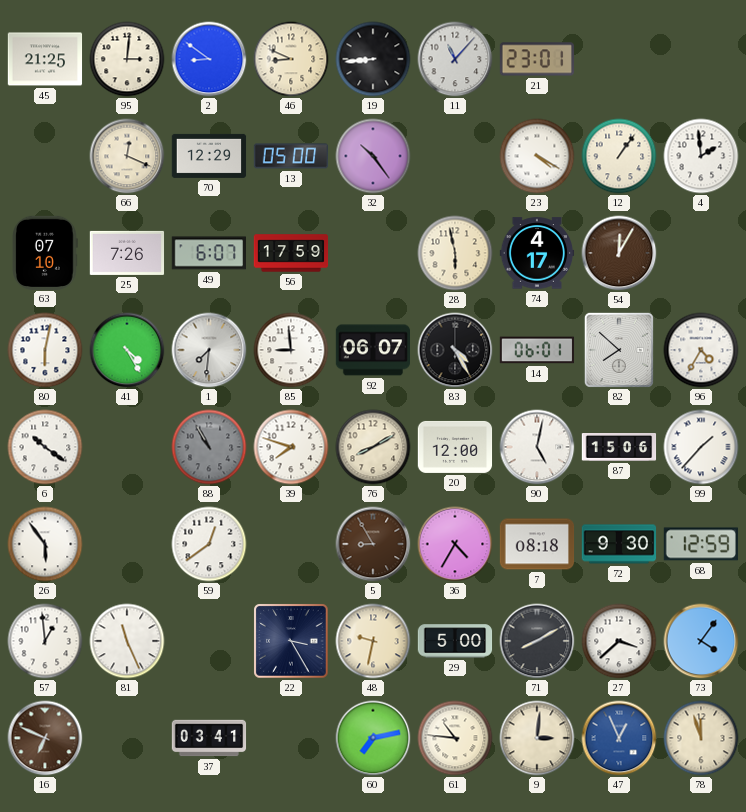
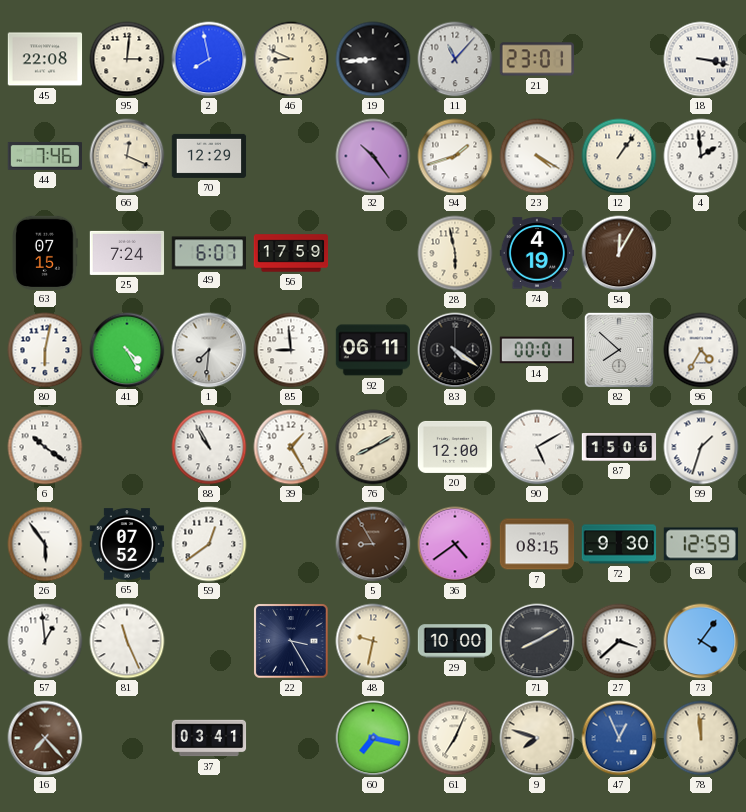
45: 21:25 -> 22:08 (45, 59)
2: 8:51 -> 7:58 (209, 59)
18: none -> 3:17 (701, 59)
44: none -> 7:46 (44, 157)
13: 05:00 -> none (291, 156)
94: none -> 1:42 (455, 156)
63: 07:10 -> 07:15 (45, 252)
25: 7:26 -> 7:24 (127, 253)
74: 4:17 -> 4:19 (537, 253)
92: 06:07 -> 06:11 (373, 350)
83: 4:25 -> 4:21 (455, 350)
14: 06:01 -> 00:01 (537, 350)
88 dial: grey -> white (209, 447)
39: 7:48 -> 1:25 (291, 447)
90: 5:02 -> 5:10 (537, 447)
99: 1:37 -> 1:33 (701, 447)
65: none -> 07:52 (127, 544)
36: 4:35 -> 4:39 (455, 544)
7: 08:18 -> 08:15 (537, 544)
29: 5:00 -> 10:00 (455, 641)
16: 6:49 -> 7:23 (45, 738)
60: 7:13 -> 7:17 (373, 738)
61: 10:46 -> 7:04 (455, 738)
9: 3:01 -> 7:48 (537, 738)
78: 11:57 -> 11:59 (701, 738)
